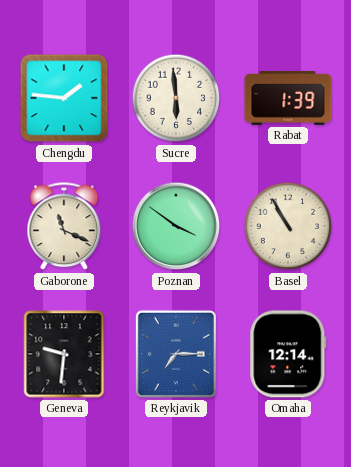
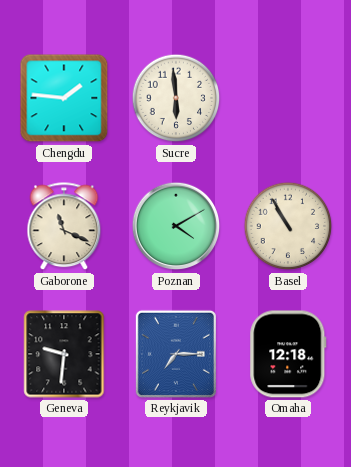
Rabat: 1:39 -> none (288, 98)
Poznan: 3:51 -> 4:10 (176, 226)
Omaha: 12:14 -> 12:18 (288, 354)
